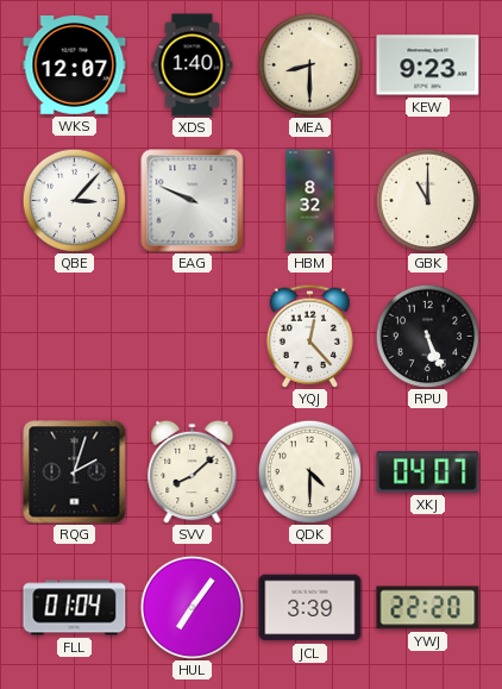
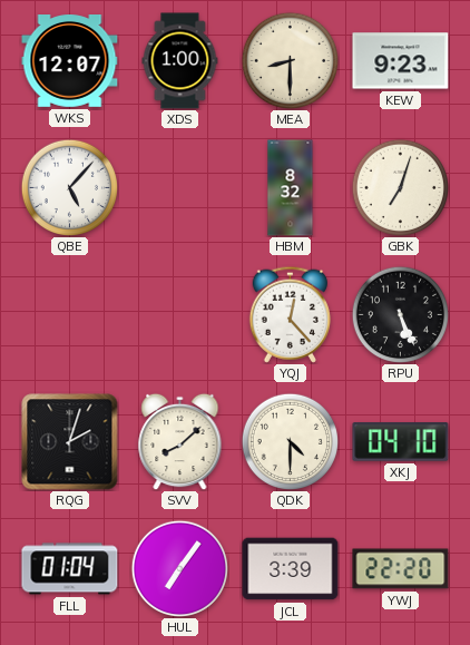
XDS: 1:40 -> 1:00 (180, 61)
QBE: 3:07 -> 5:07 (69, 187)
EAG: 9:49 -> none (193, 201)
GBK: 11:00 -> 7:03 (400, 187)
XKJ: 04:07 -> 04:10 (401, 442)
